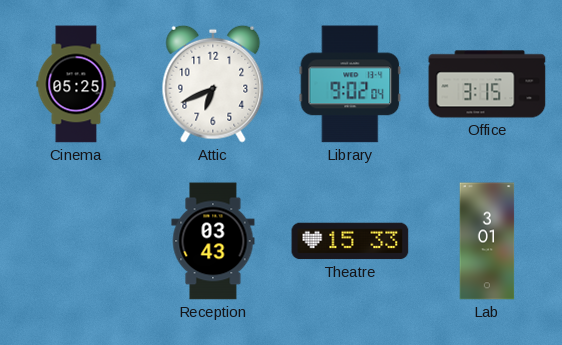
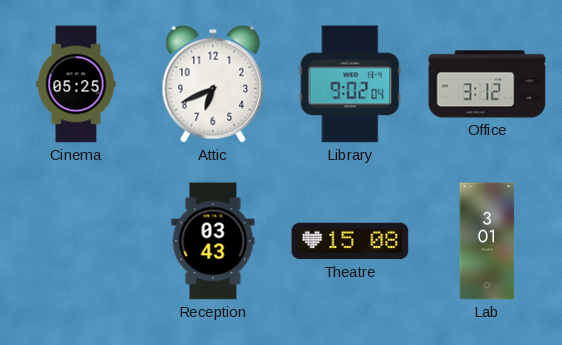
Office: 3:15 -> 3:12 (487, 84)
Theatre: 15:33 -> 15:08 (350, 241)
